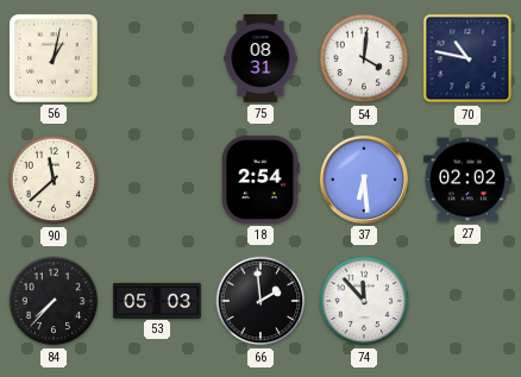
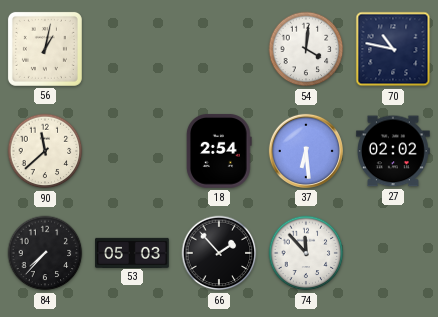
75: 08:31 -> none (260, 58)
66: 1:59 -> 1:53 (219, 253)
